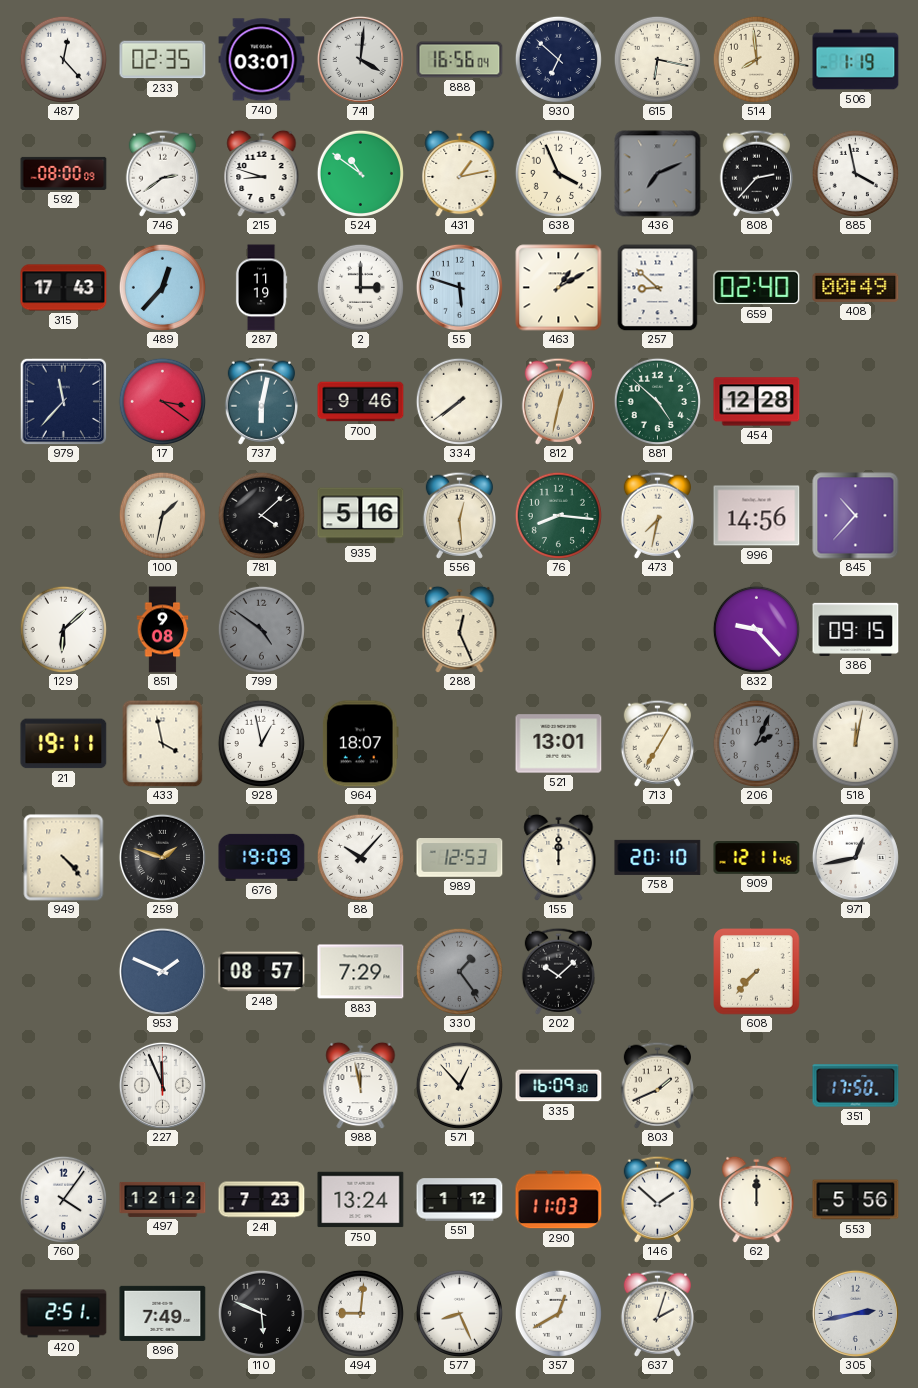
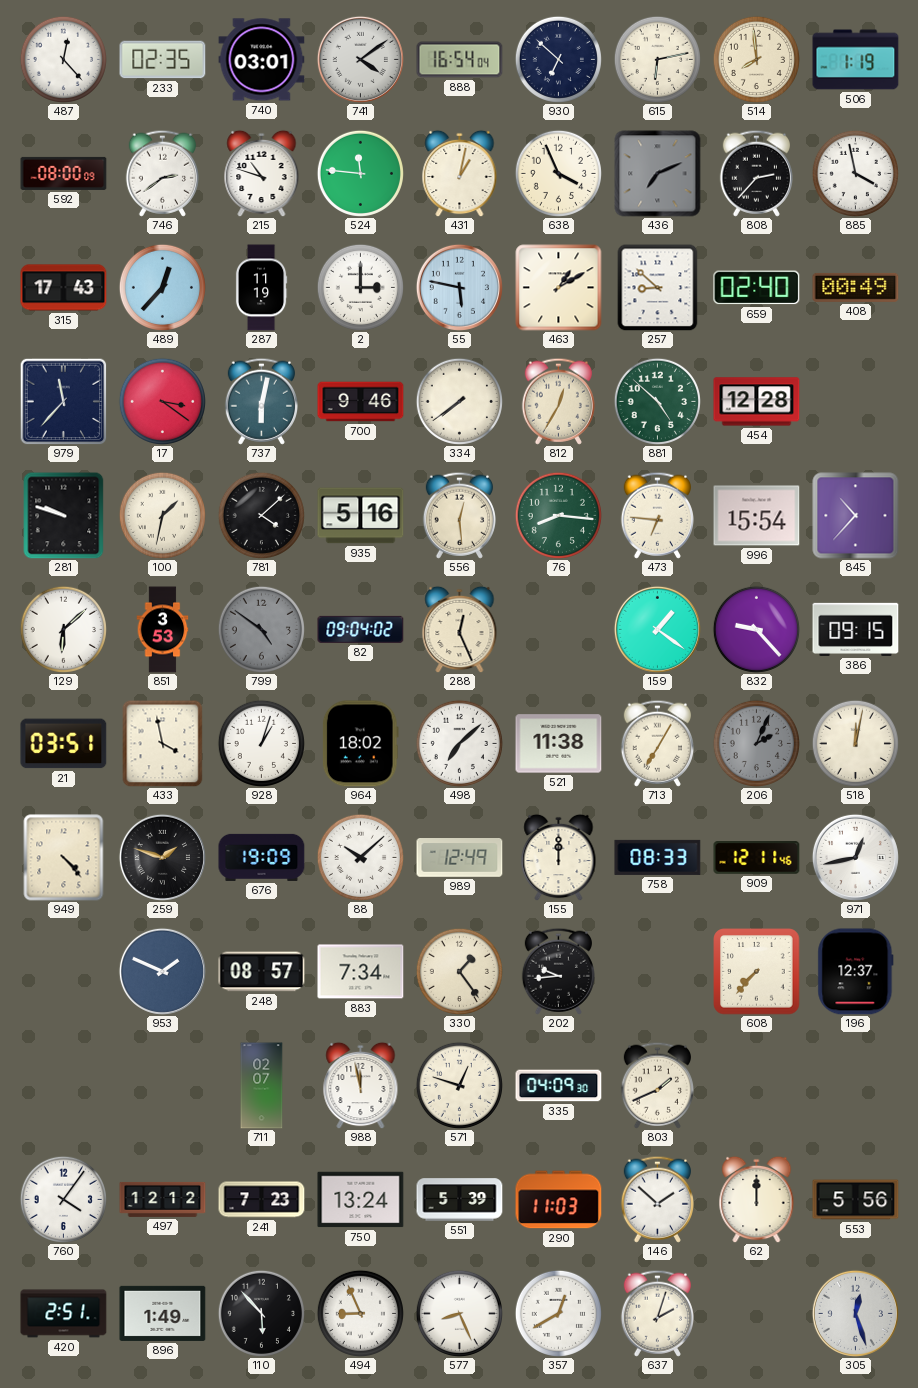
741: 4:01 -> 4:09 (360, 59)
888: 16:56 -> 16:54 (460, 60)
615: 6:17 -> 6:13 (657, 59)
215: 8:48 -> 10:48 (262, 173)
524: 10:51 -> 11:46 (360, 173)
431: 1:13 -> 1:02 (460, 173)
55: 5:48 -> 5:47 (459, 287)
812: 12:32 -> 12:35 (558, 401)
281: none -> 9:48 (64, 515)
473: 7:32 -> 6:46 (657, 515)
996: 14:56 -> 15:54 (757, 516)
851: 9:08 -> 3:53 (163, 630)
82: none -> 09:04 (361, 629)
159: none -> 1:21 (657, 629)
21: 19:11 -> 03:51 (64, 744)
928: 12:58 -> 1:03 (261, 743)
964: 18:07 -> 18:02 (360, 744)
498: none -> 7:08 (459, 743)
521: 13:01 -> 11:38 (559, 744)
88: 10:07 -> 10:08 (360, 857)
989: 12:53 -> 12:49 (460, 858)
758: 20:10 -> 08:33 (658, 857)
883: 7:29 -> 7:34 (361, 972)
330 dial: grey -> cream (459, 971)
202: 10:08 -> 9:44 (558, 971)
196: none -> 12:37 (856, 972)
227: 11:56 -> none (162, 1085)
711: none -> 02:07 (262, 1086)
571: 12:53 -> 12:48 (459, 1085)
335: 16:09 -> 04:09 (559, 1086)
351: 17:50 -> none (856, 1086)
551: 1:12 -> 5:39 (460, 1200)
896: 7:49 -> 1:49 (163, 1313)
110: 5:49 -> 5:53 (261, 1313)
494: 9:01 -> 8:56 (360, 1313)
305: 2:43 -> 12:27 (855, 1313)
